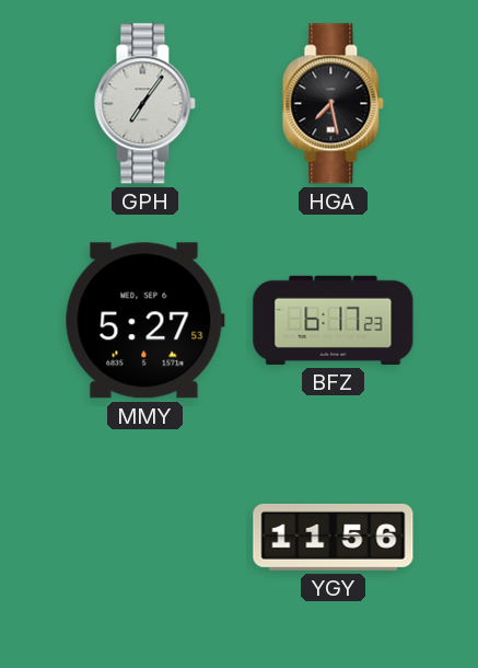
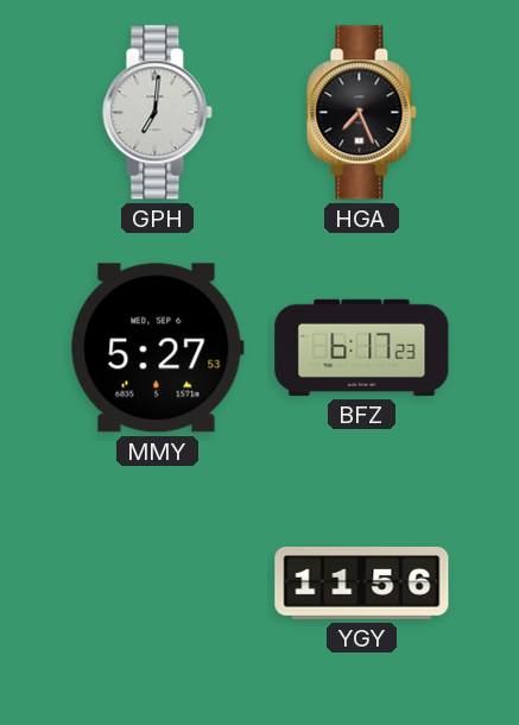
GPH: 7:06 -> 7:01 (158, 113)
HGA: 7:28 -> 7:26 (362, 113)
